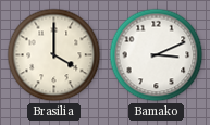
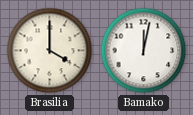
Bamako: 3:11 -> 12:02 (144, 51)
